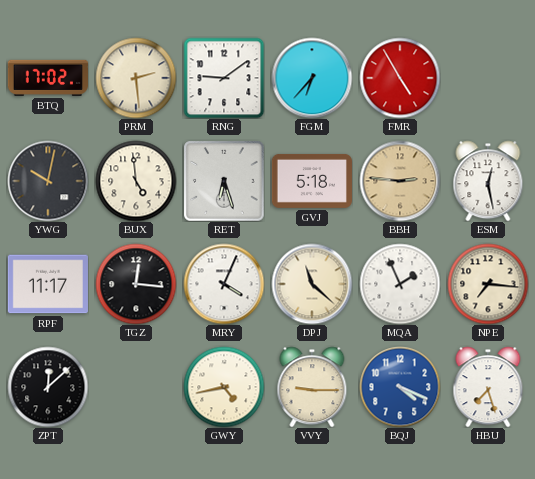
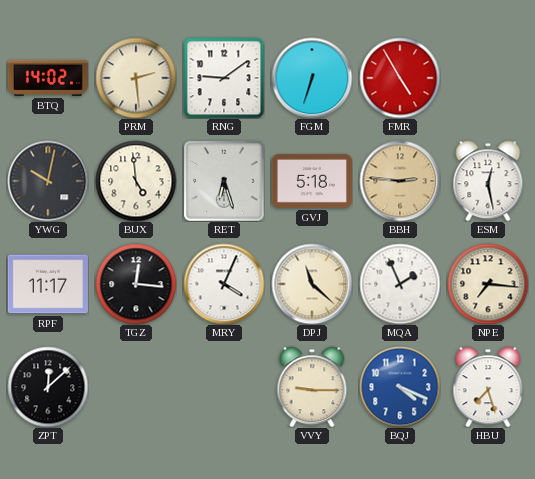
BTQ: 17:02 -> 14:02 (48, 78)
FGM: 6:37 -> 6:33 (312, 78)
GWY: 4:43 -> none (224, 387)
